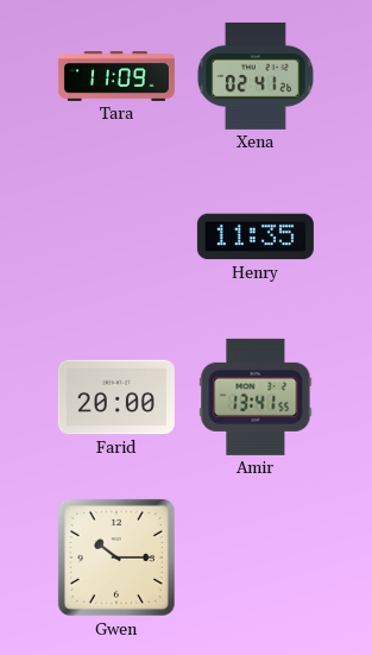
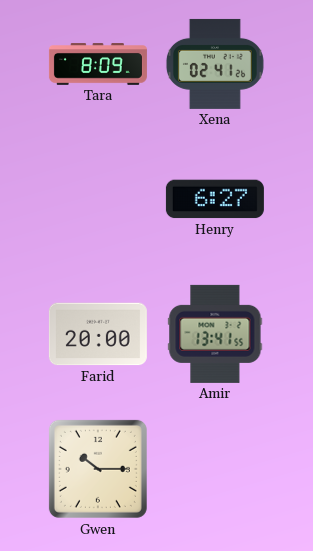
Tara: 11:09 -> 8:09 (98, 64)
Henry: 11:35 -> 6:27 (215, 199)
